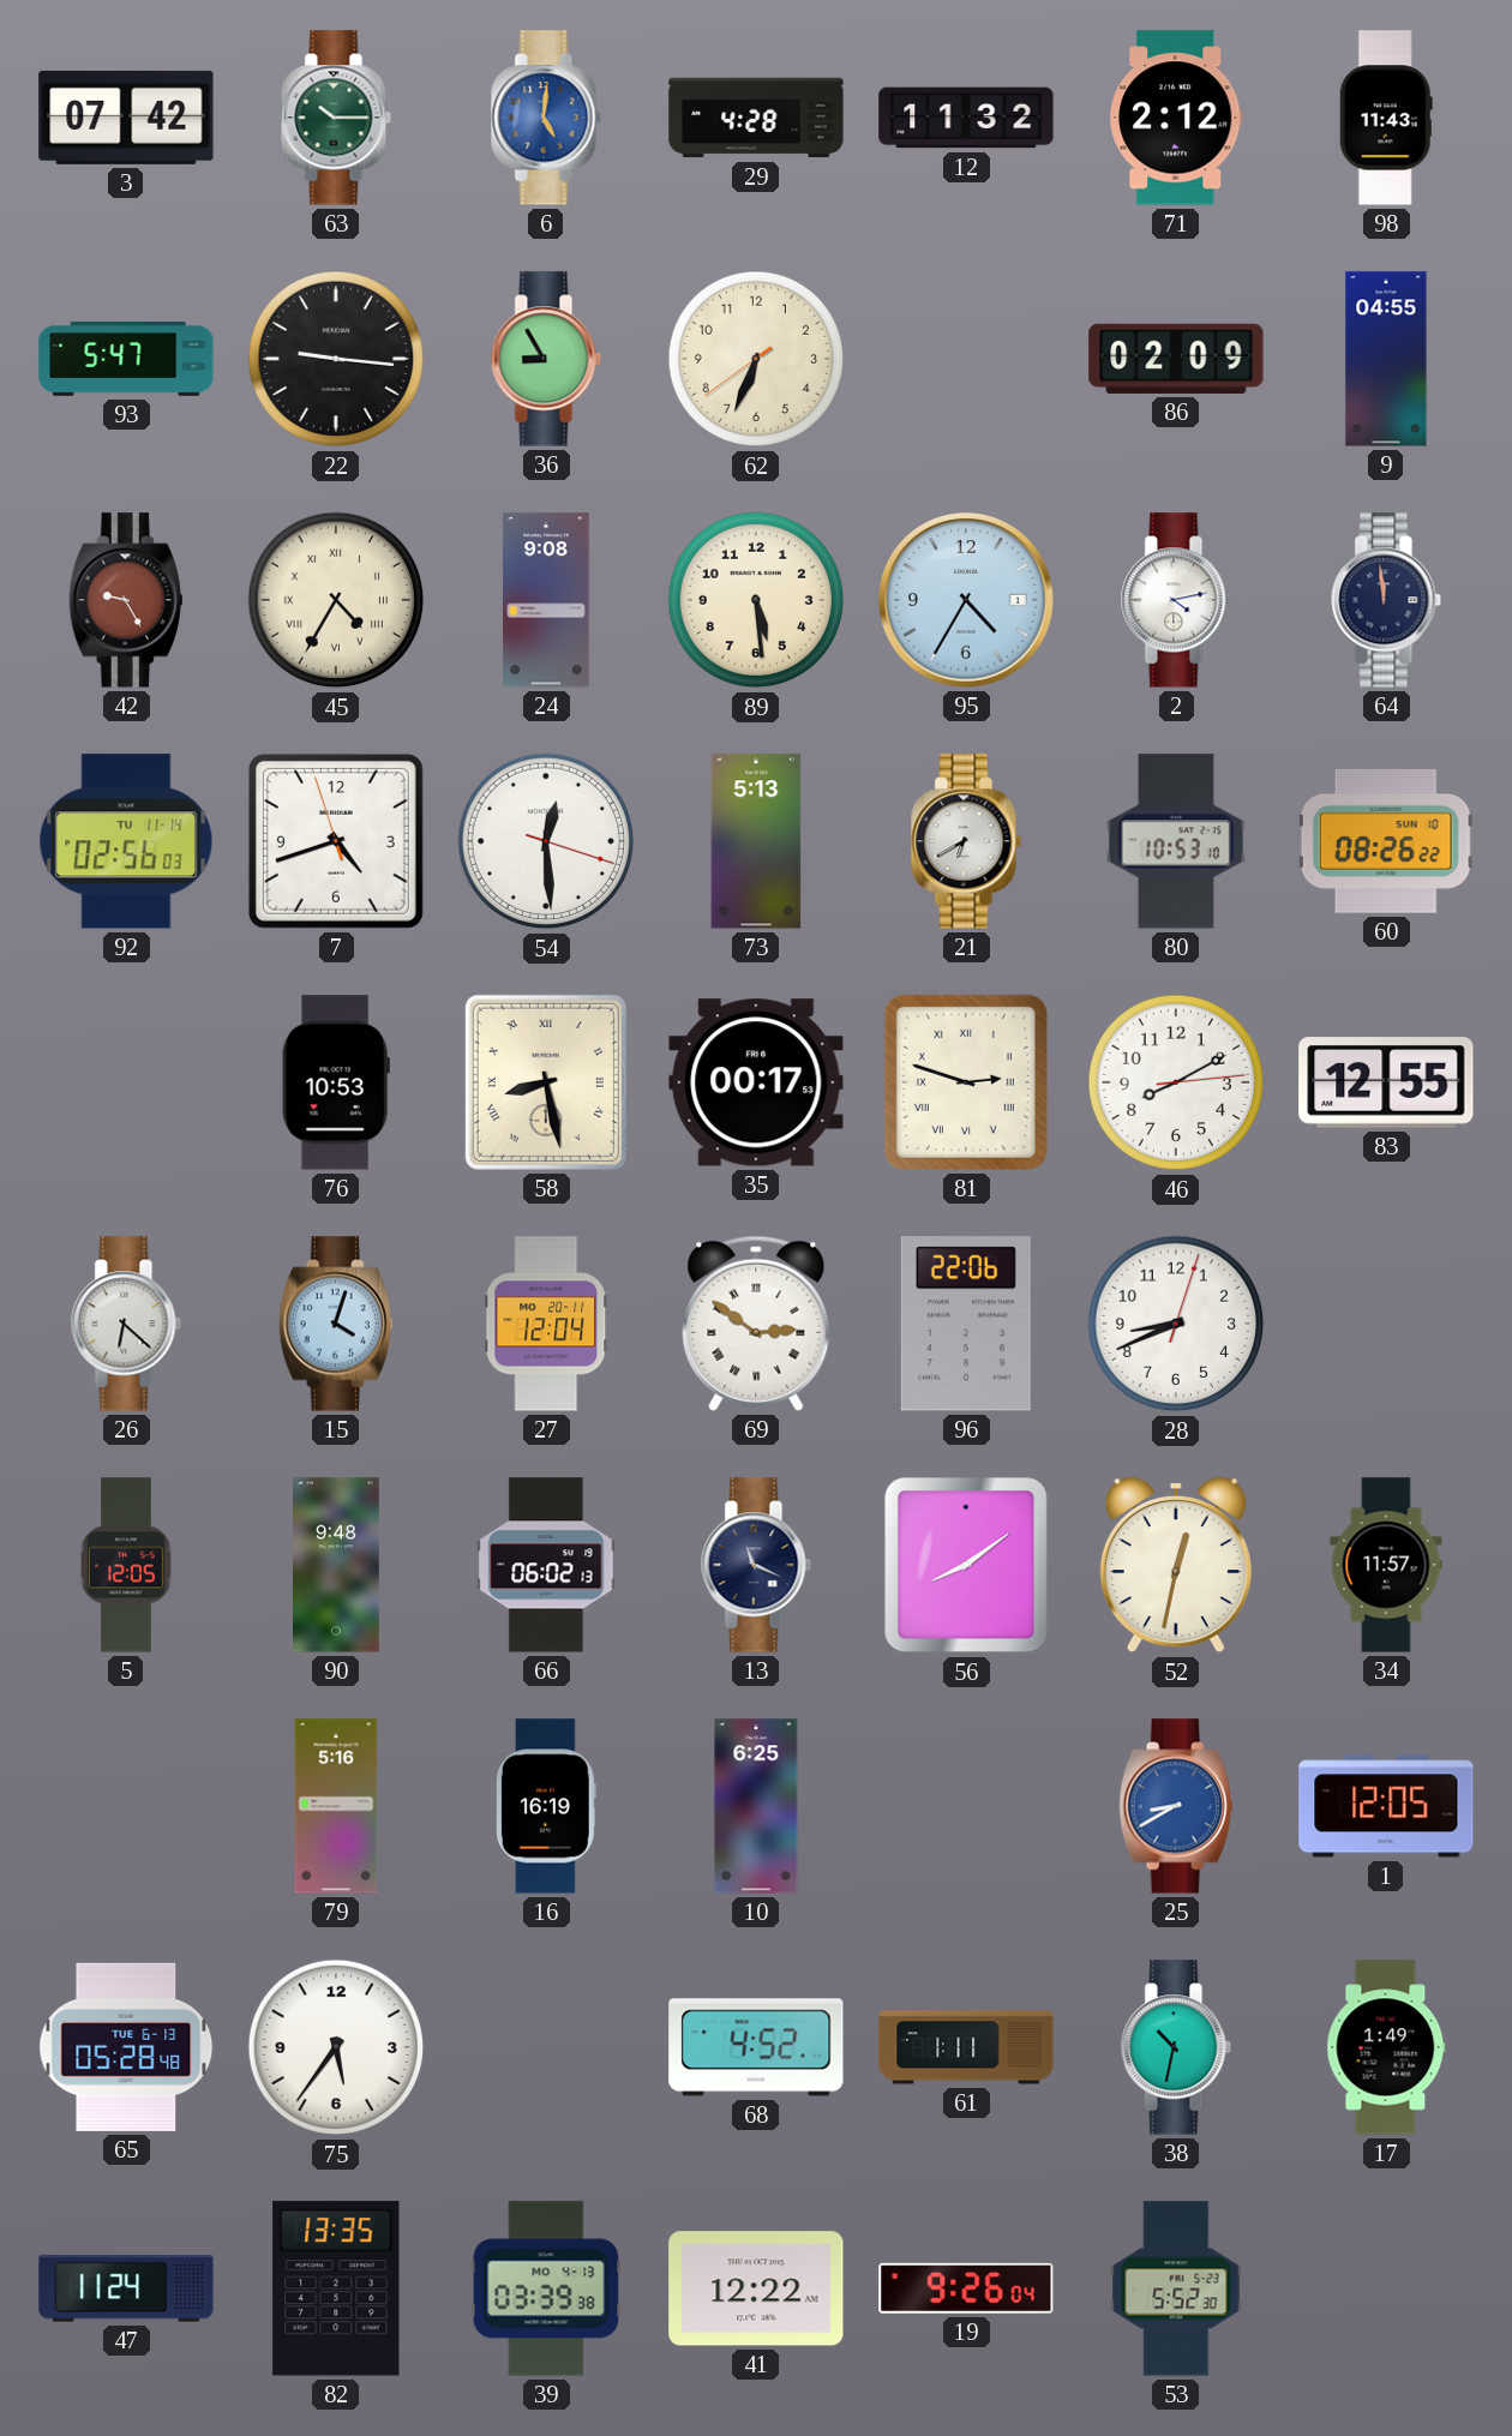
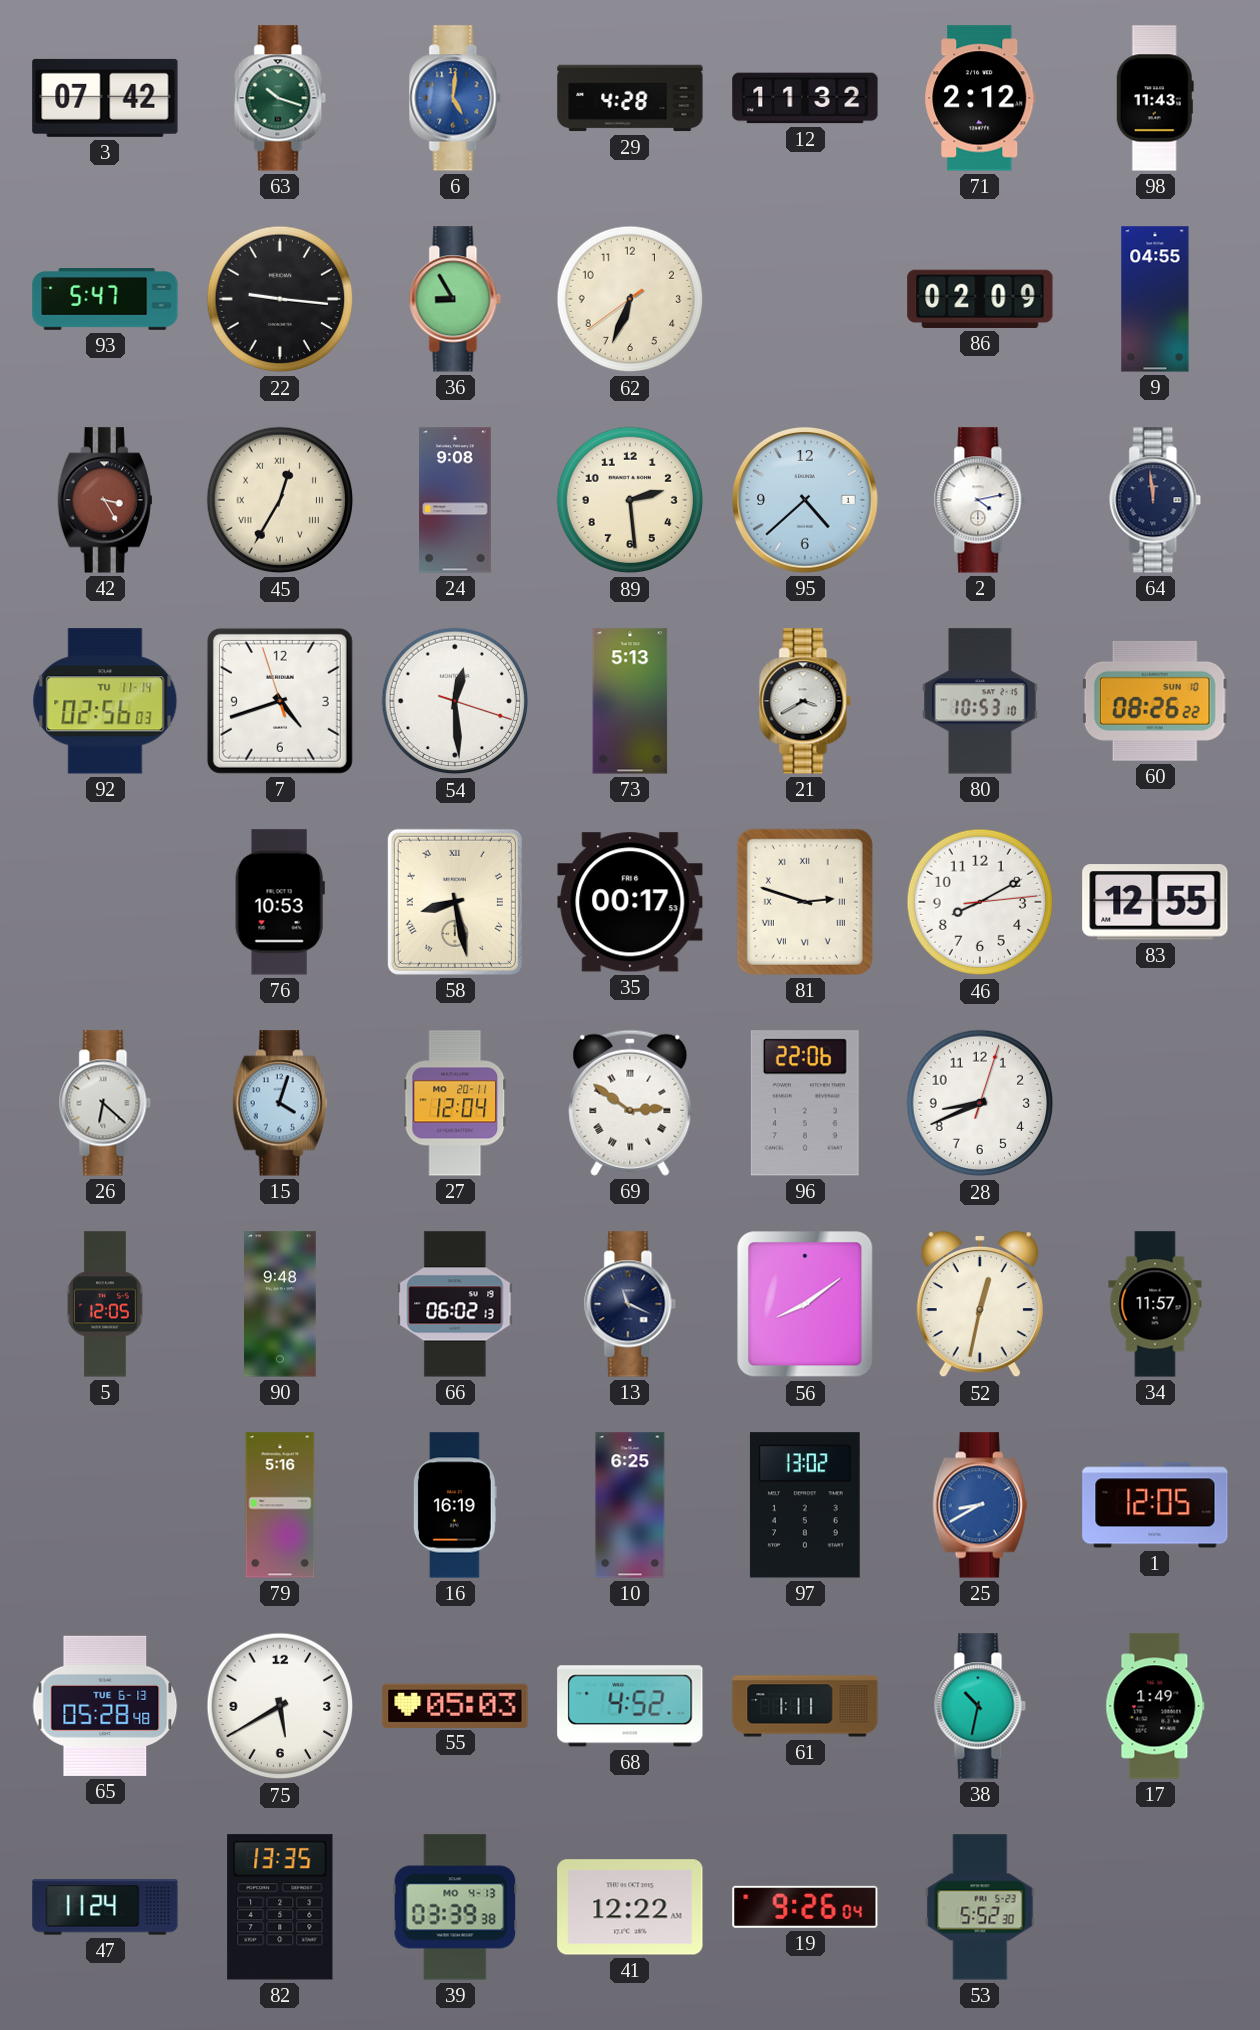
63: 10:15 -> 10:18 (280, 98)
42: 9:25 -> 3:25 (105, 500)
45: 4:35 -> 12:35 (280, 500)
89: 5:29 -> 2:29 (630, 500)
95: 4:35 -> 4:38 (806, 501)
21: 6:40 -> 3:40 (805, 701)
97: none -> 13:02 (805, 1505)
75: 5:36 -> 5:40 (280, 1706)
55: none -> 05:03 (455, 1705)
